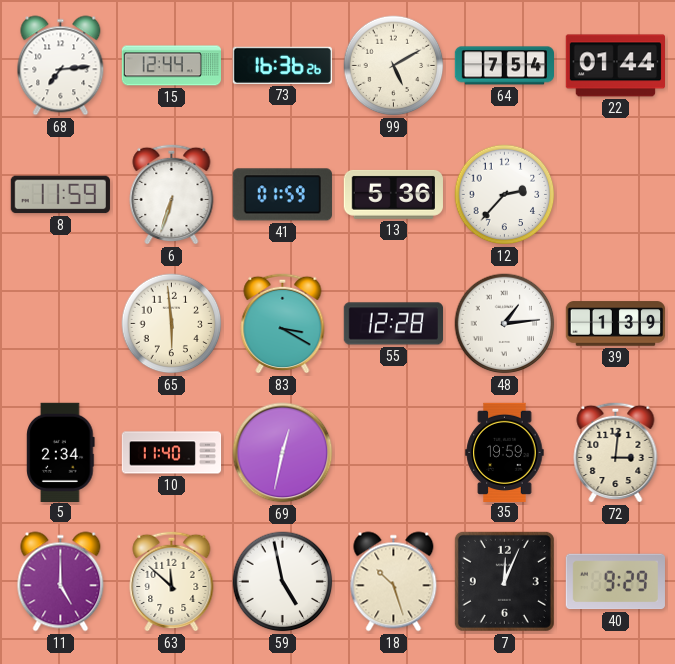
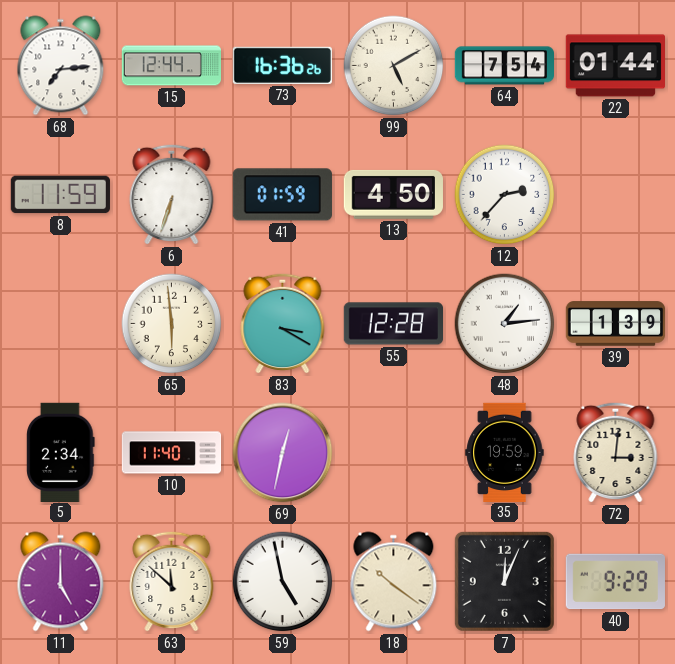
13: 5:36 -> 4:50 (393, 194)
18: 10:27 -> 10:21 (394, 582)
